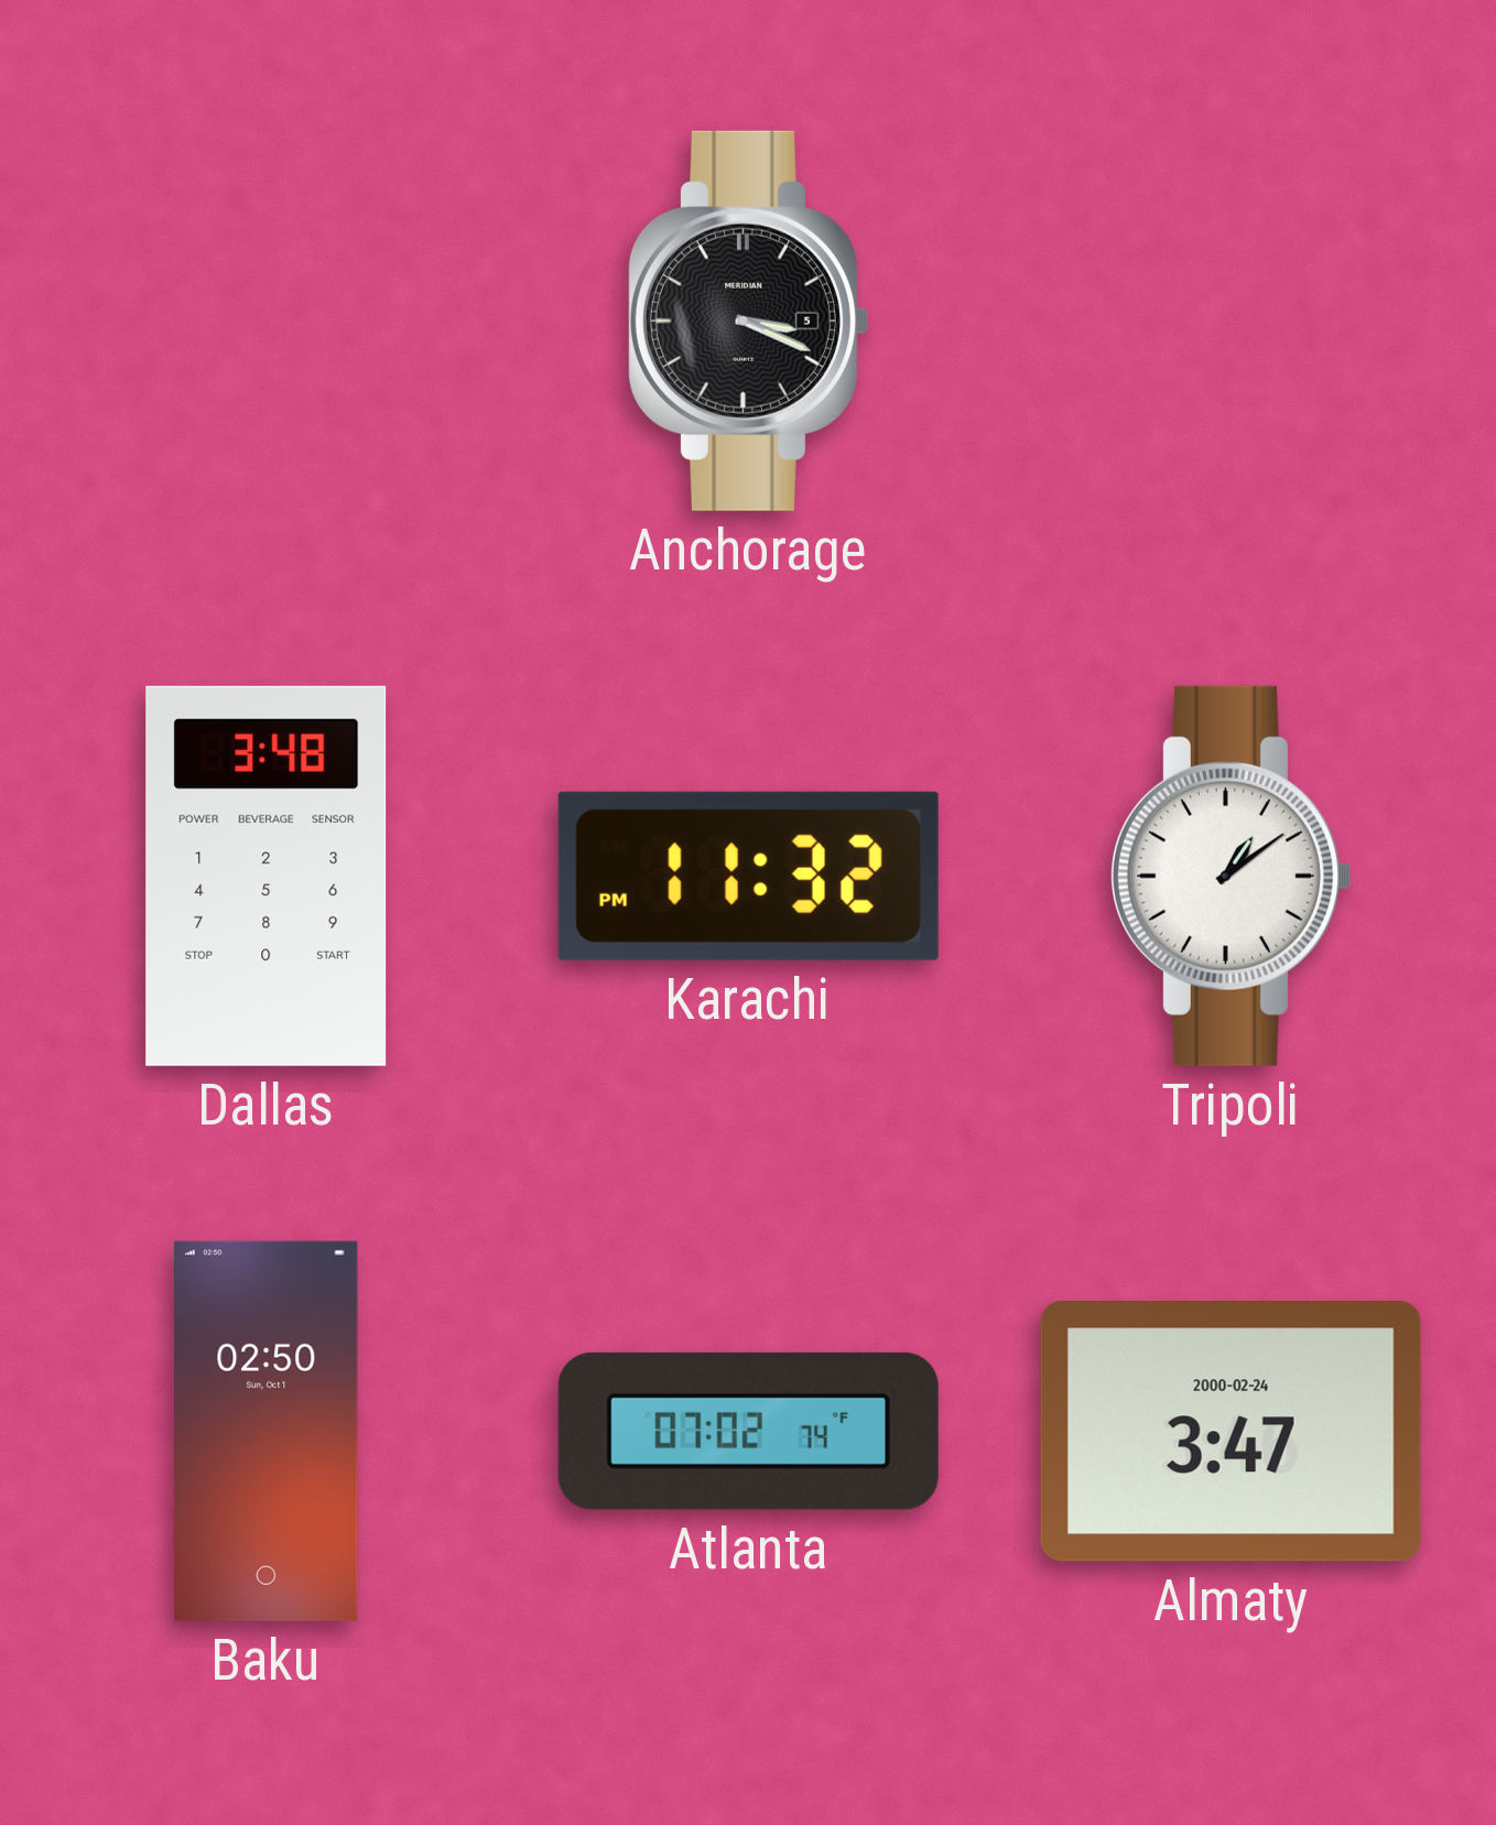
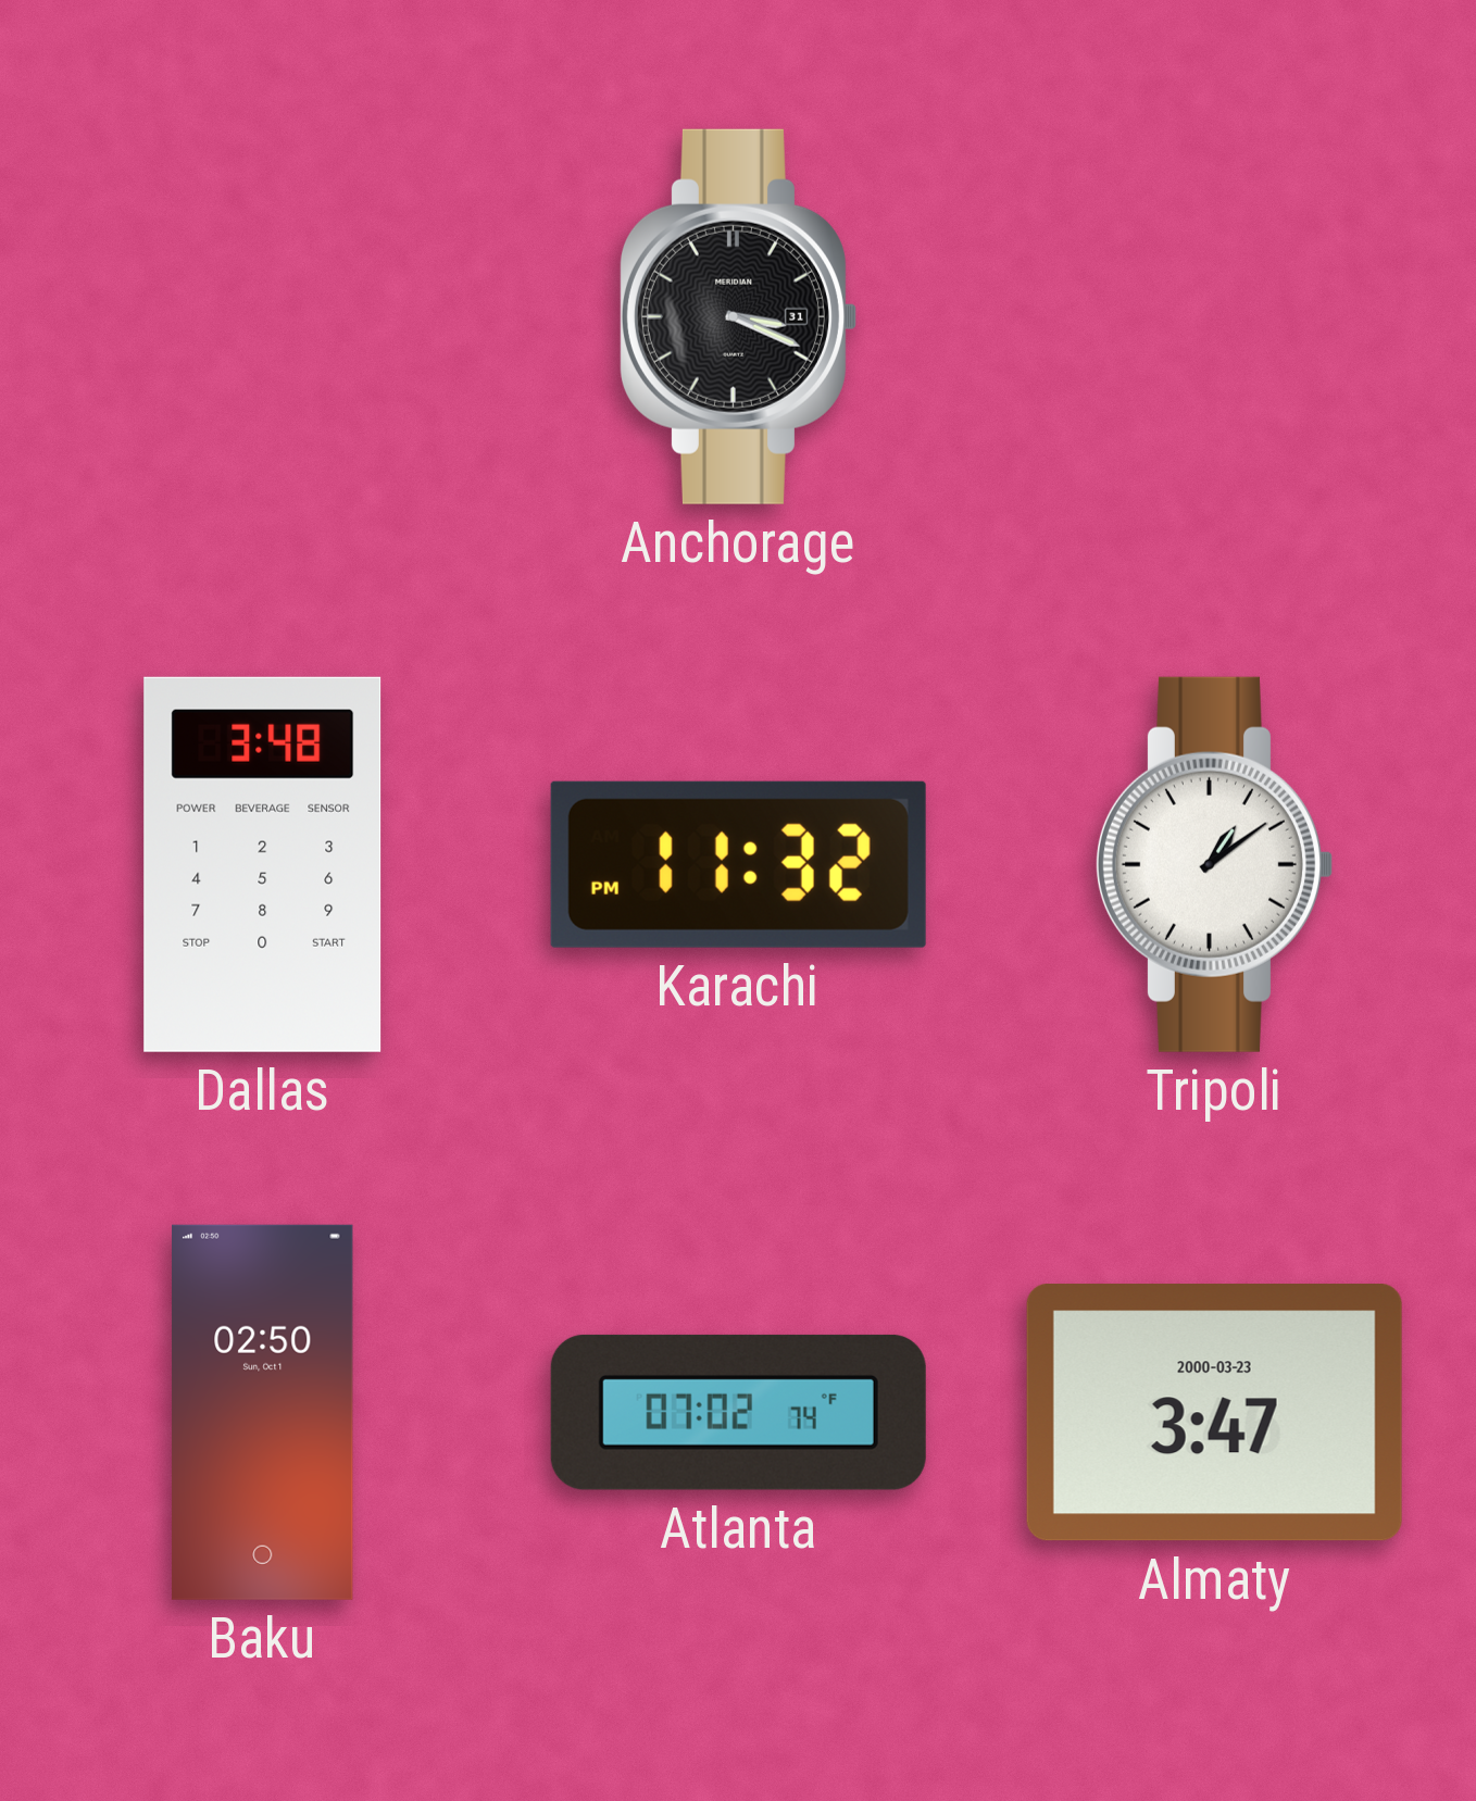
Anchorage date: 5 -> 31 (738, 316)
Almaty date: 2000-02-24 -> 2000-03-23 (1214, 1413)
